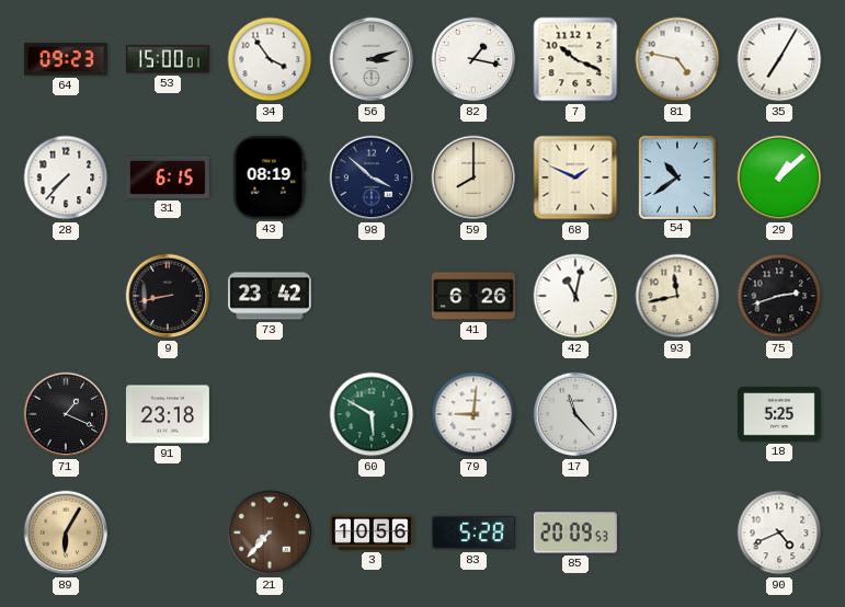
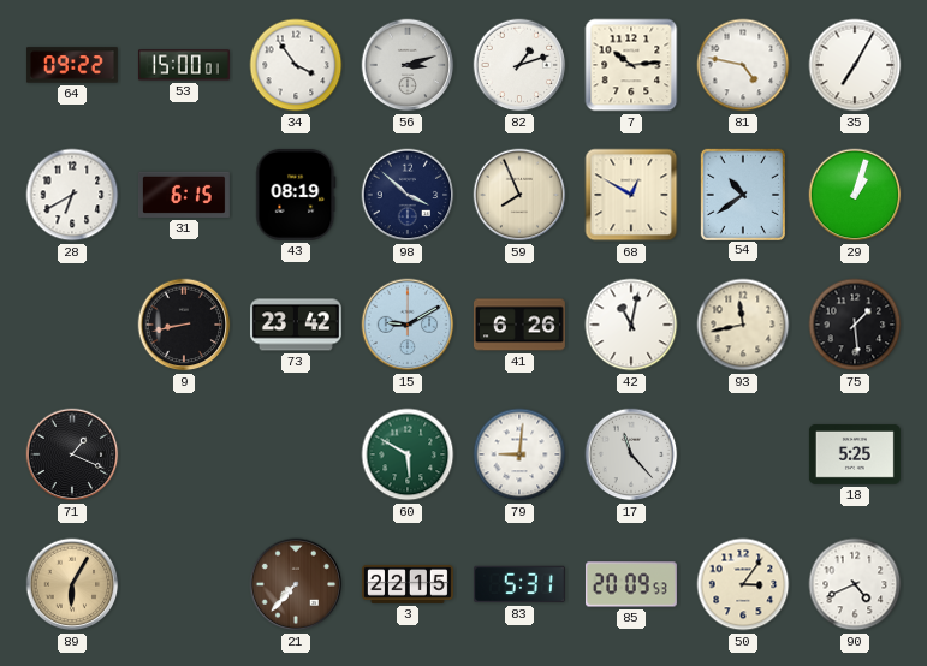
64: 09:23 -> 09:22 (72, 65)
82: 1:17 -> 1:12 (519, 65)
7: 10:19 -> 10:14 (631, 65)
28: 7:37 -> 6:40 (72, 195)
59: 8:00 -> 7:56 (519, 195)
68: 1:49 -> 12:50 (631, 195)
29: 1:08 -> 1:03 (855, 195)
15: none -> 9:10 (408, 325)
75: 2:42 -> 1:29 (855, 325)
91: 23:18 -> none (168, 414)
3: 10:56 -> 22:15 (408, 584)
83: 5:28 -> 5:31 (519, 584)
50: none -> 3:06 (743, 584)
